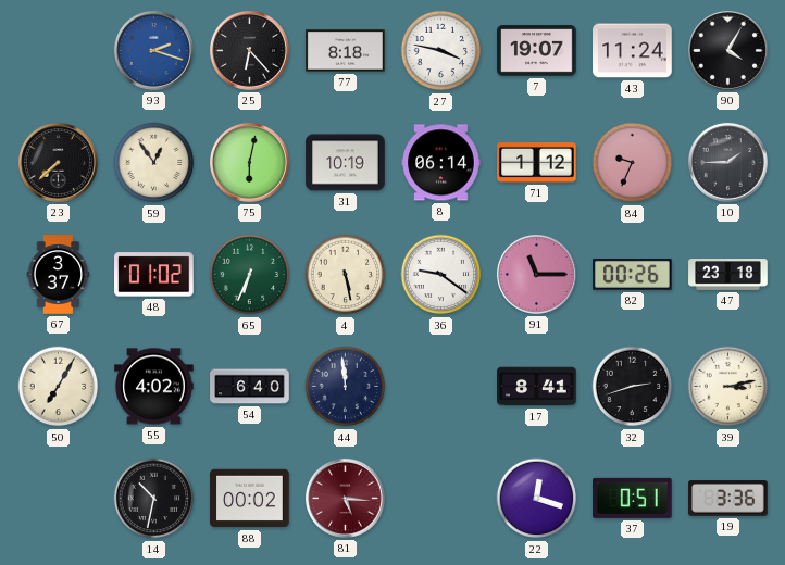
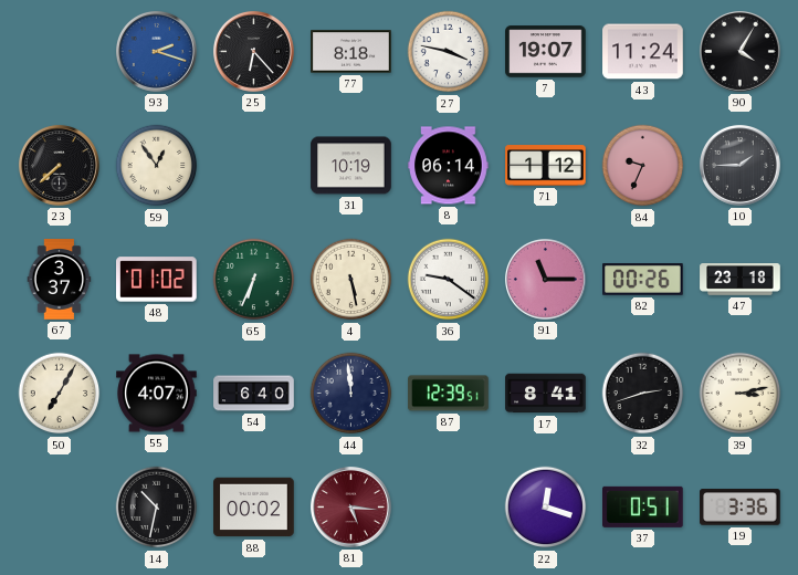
75: 6:02 -> none (249, 162)
55: 4:02 -> 4:07 (157, 394)
87: none -> 12:39 (449, 394)
